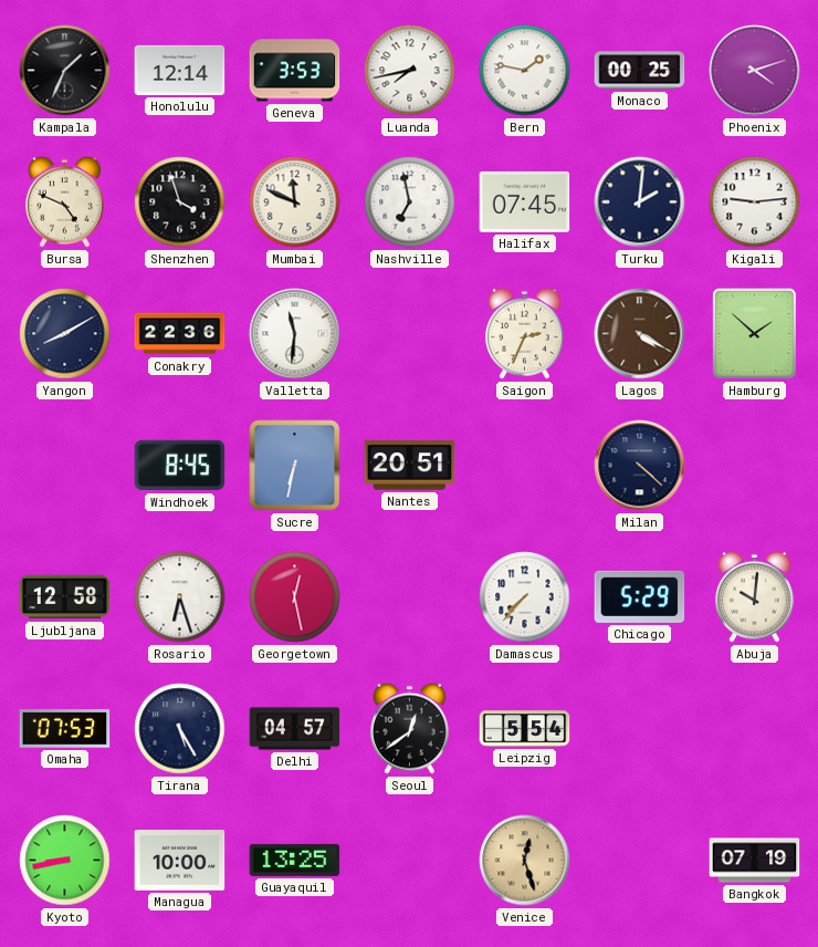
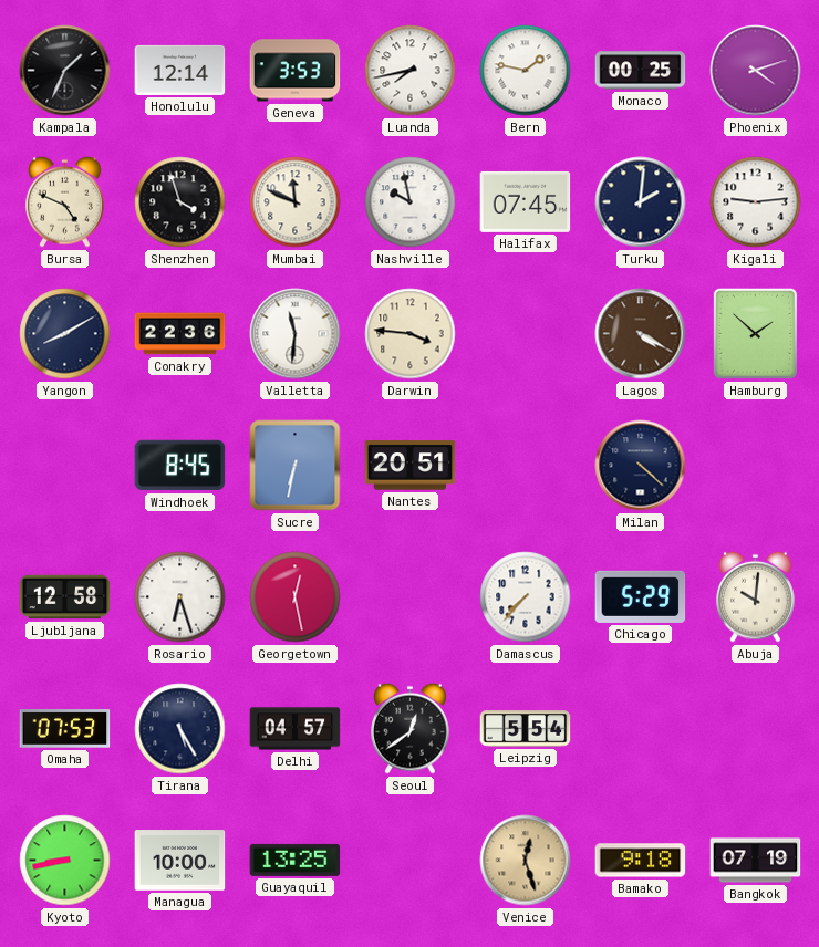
Nashville: 6:58 -> 9:58 (411, 202)
Darwin: none -> 3:46 (411, 334)
Saigon: 2:34 -> none (525, 333)
Bamako: none -> 9:18 (641, 861)
